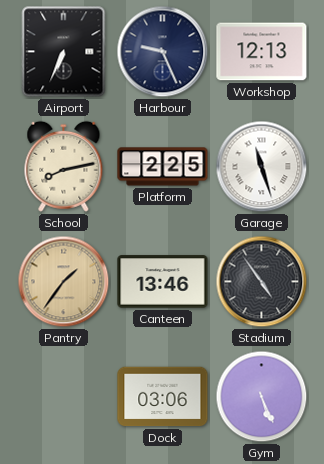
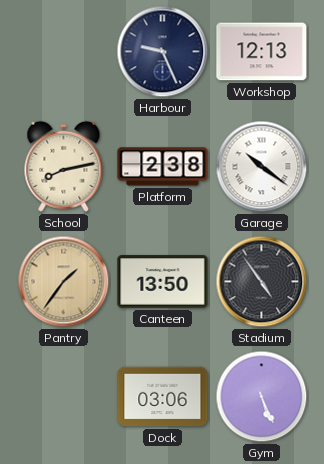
Airport: 6:34 -> none (64, 52)
Platform: 2:25 -> 2:38 (163, 167)
Garage: 11:27 -> 10:21 (262, 167)
Canteen: 13:46 -> 13:50 (163, 282)
